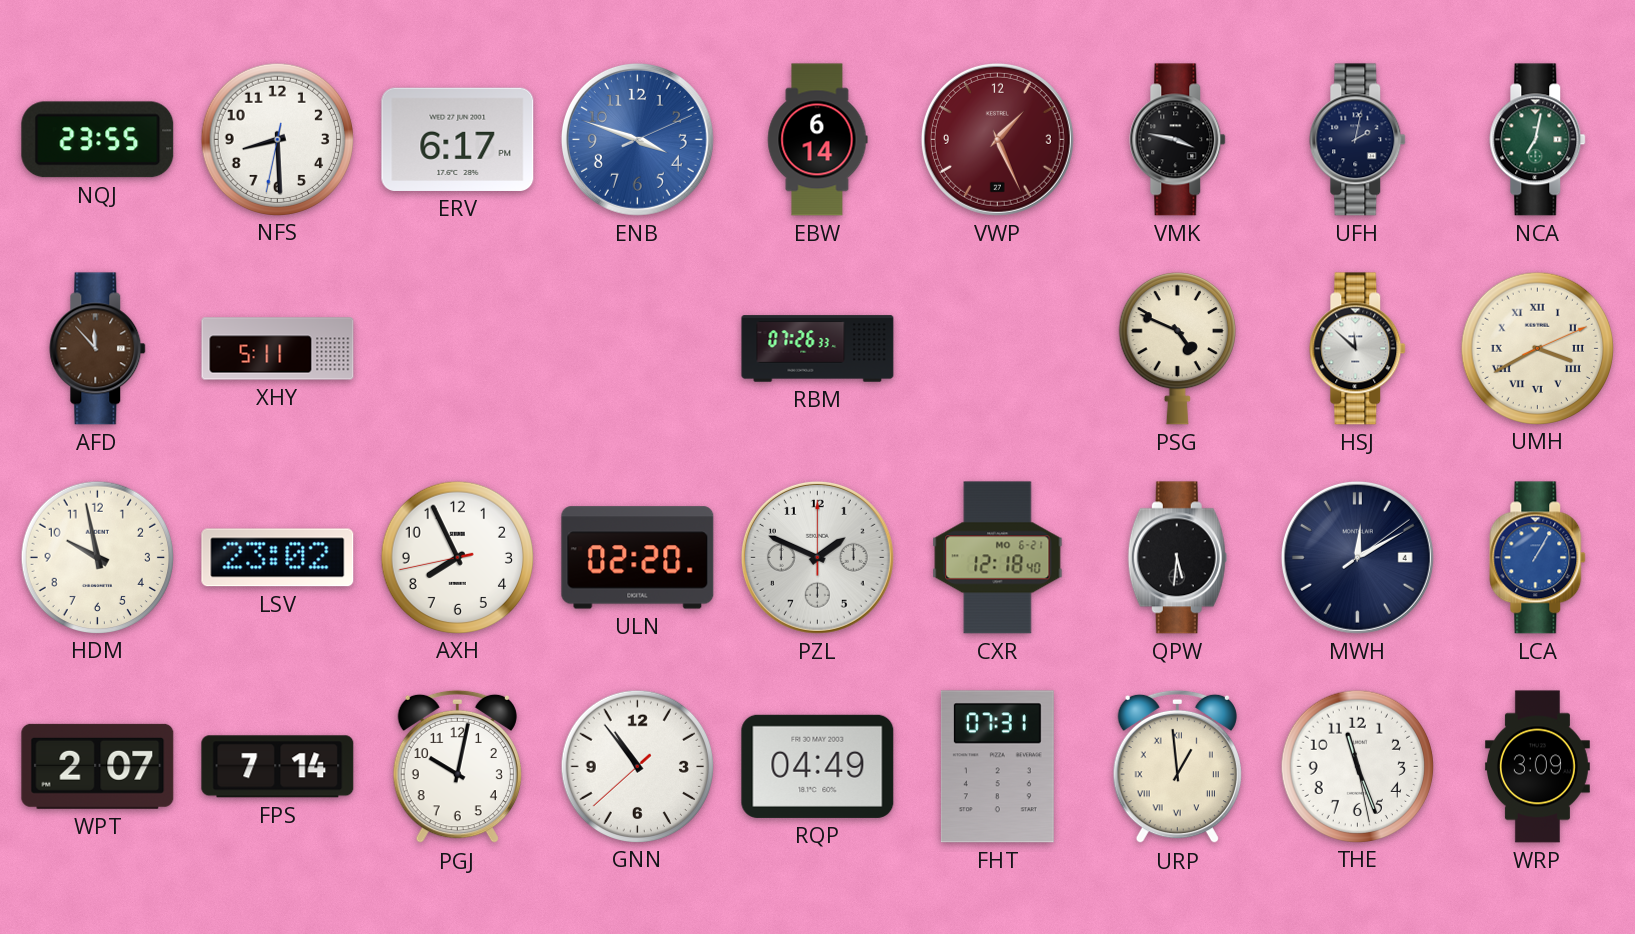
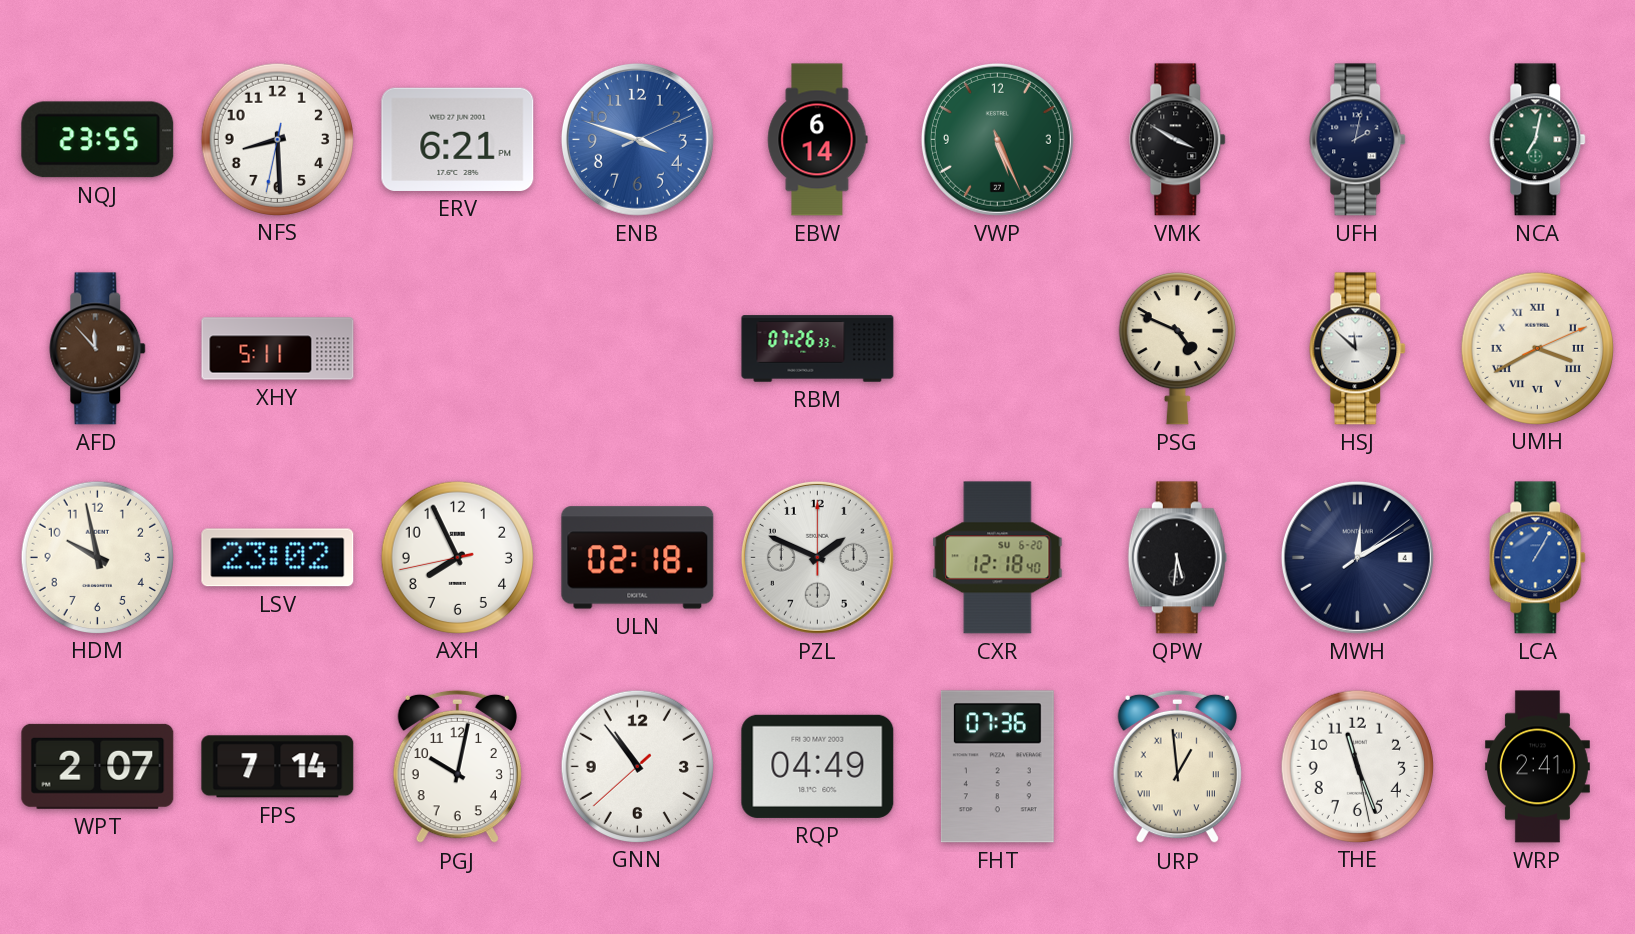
ERV: 6:17 -> 6:21 (458, 139)
VWP: 1:26 -> 5:26 (997, 139)
VWP dial: burgundy -> green (997, 139)
VMK: 3:47 -> 3:50 (1178, 140)
ULN: 02:20 -> 02:18 (638, 558)
CXR date: MO 6-21 -> SU 6-20 (998, 558)
FHT: 07:31 -> 07:36 (997, 767)
WRP: 3:09 -> 2:41 (1537, 767)
